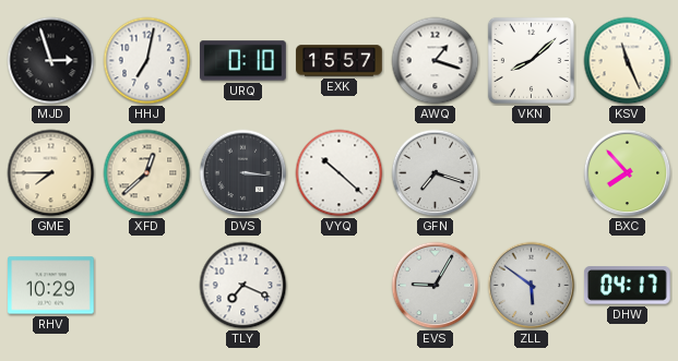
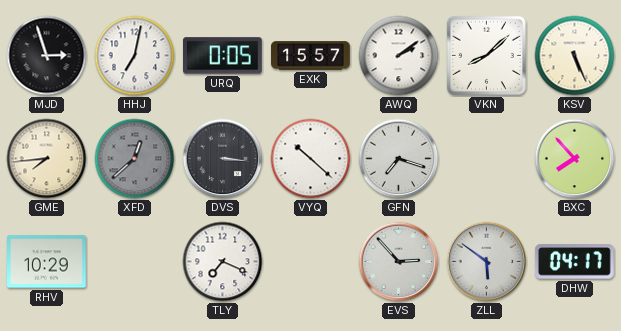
URQ: 0:10 -> 0:05 (223, 56)
AWQ: 1:18 -> 2:09 (399, 56)
KSV: 11:26 -> 5:26 (575, 56)
GME: 7:45 -> 7:44 (47, 159)
XFD dial: cream -> grey (135, 159)
EVS: 9:05 -> 2:53 (399, 262)
